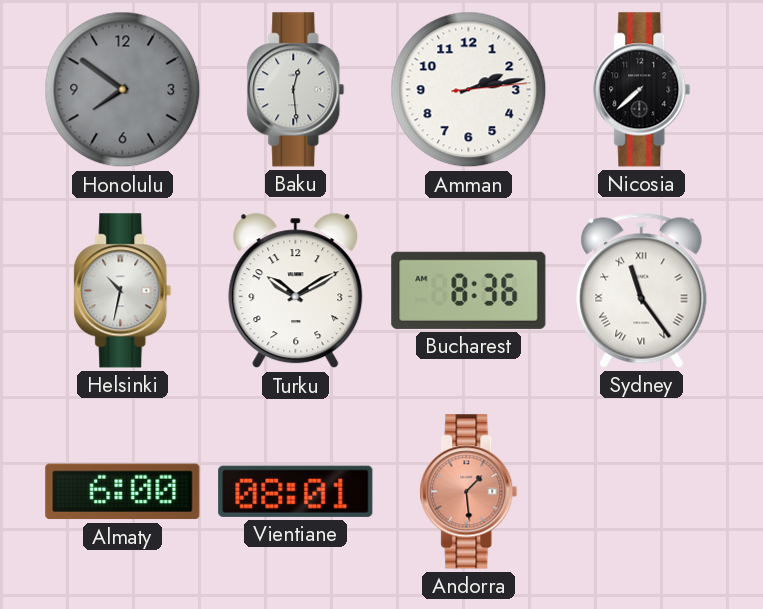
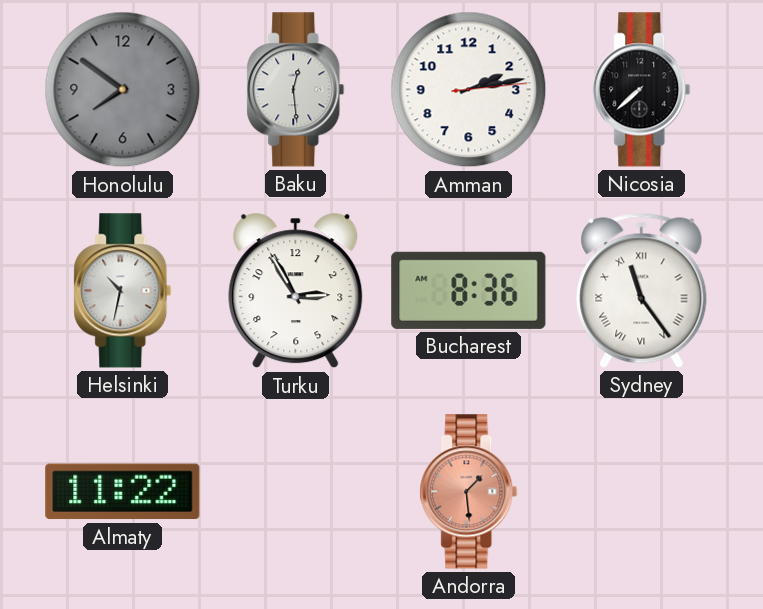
Turku: 10:10 -> 2:55 (296, 291)
Almaty: 6:00 -> 11:22 (123, 492)
Vientiane: 08:01 -> none (296, 491)
